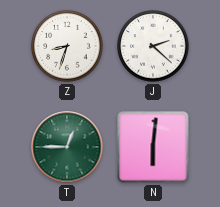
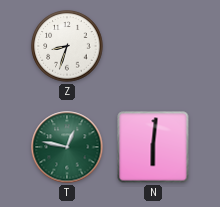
J: 2:22 -> none (153, 46)
T: 12:45 -> 12:47 (67, 147)
